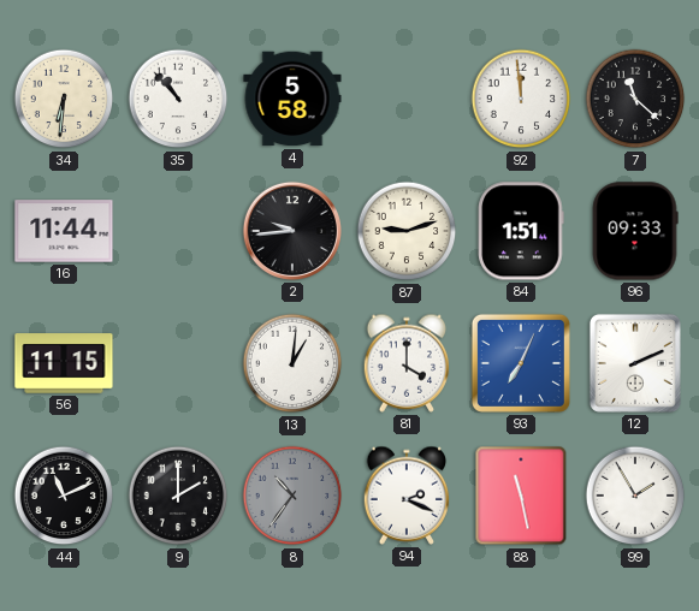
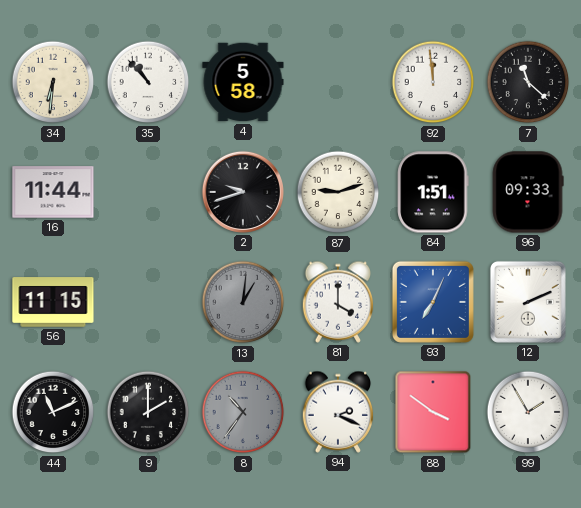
2: 9:44 -> 9:42 (243, 192)
13 dial: white -> grey (243, 302)
88: 11:28 -> 3:51 (433, 412)
